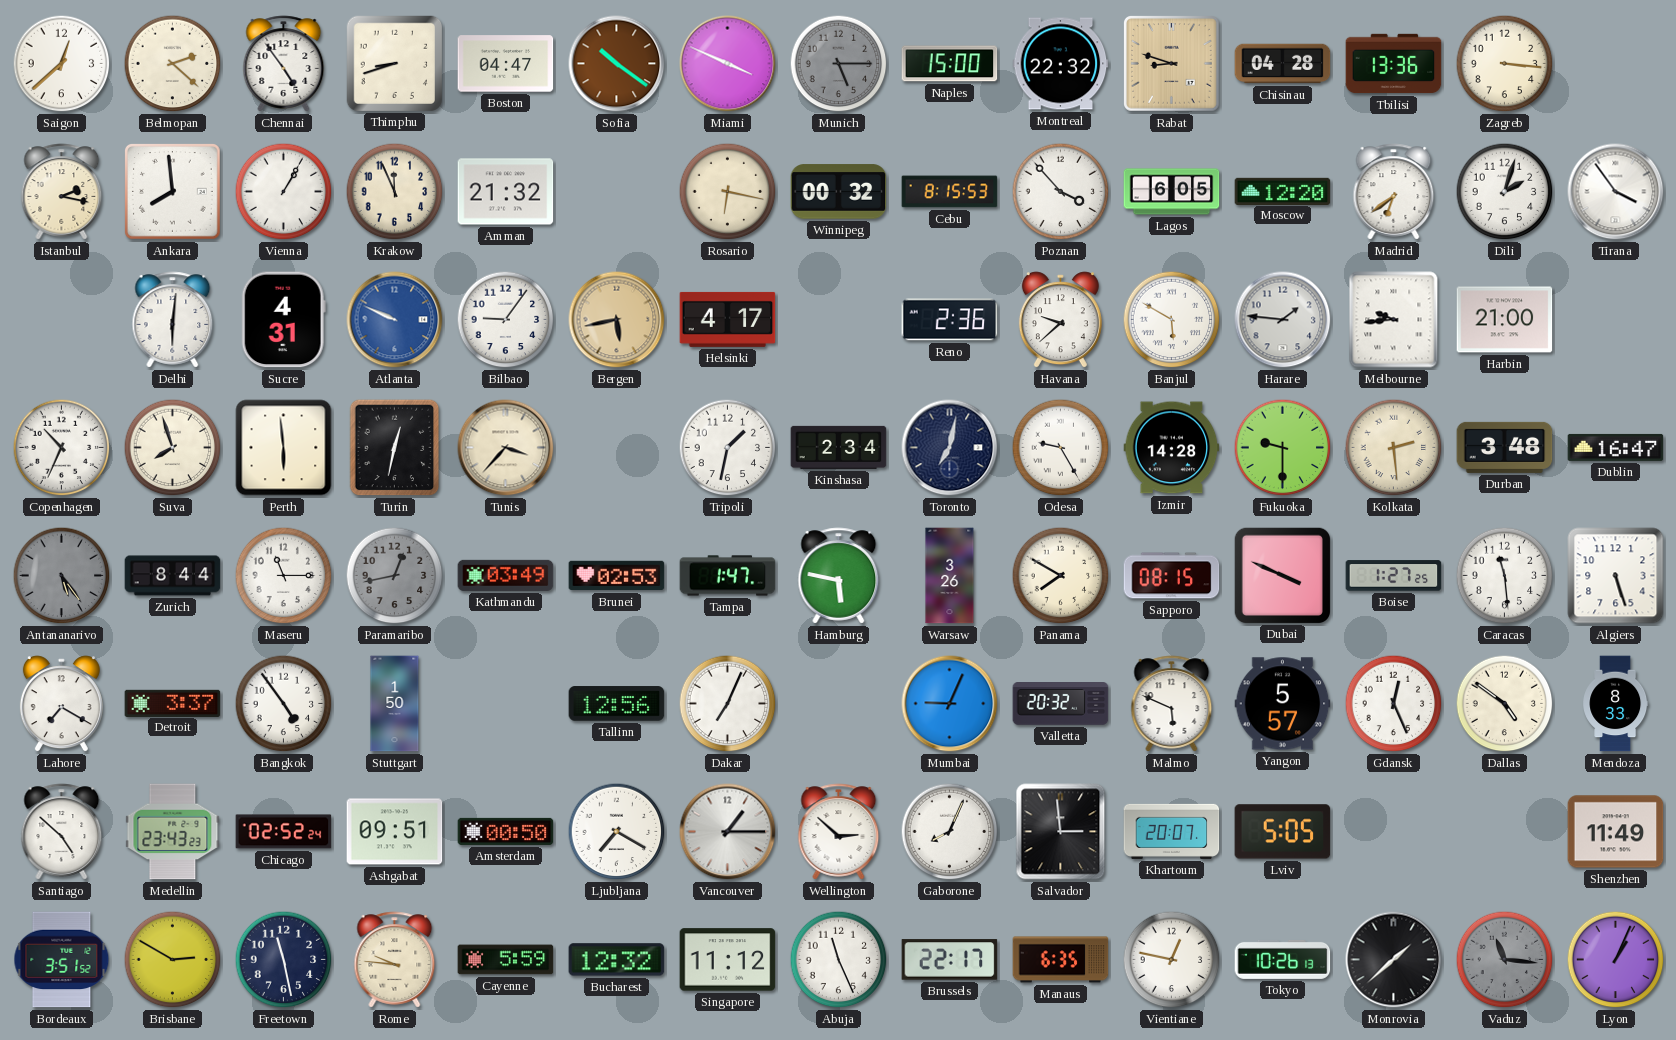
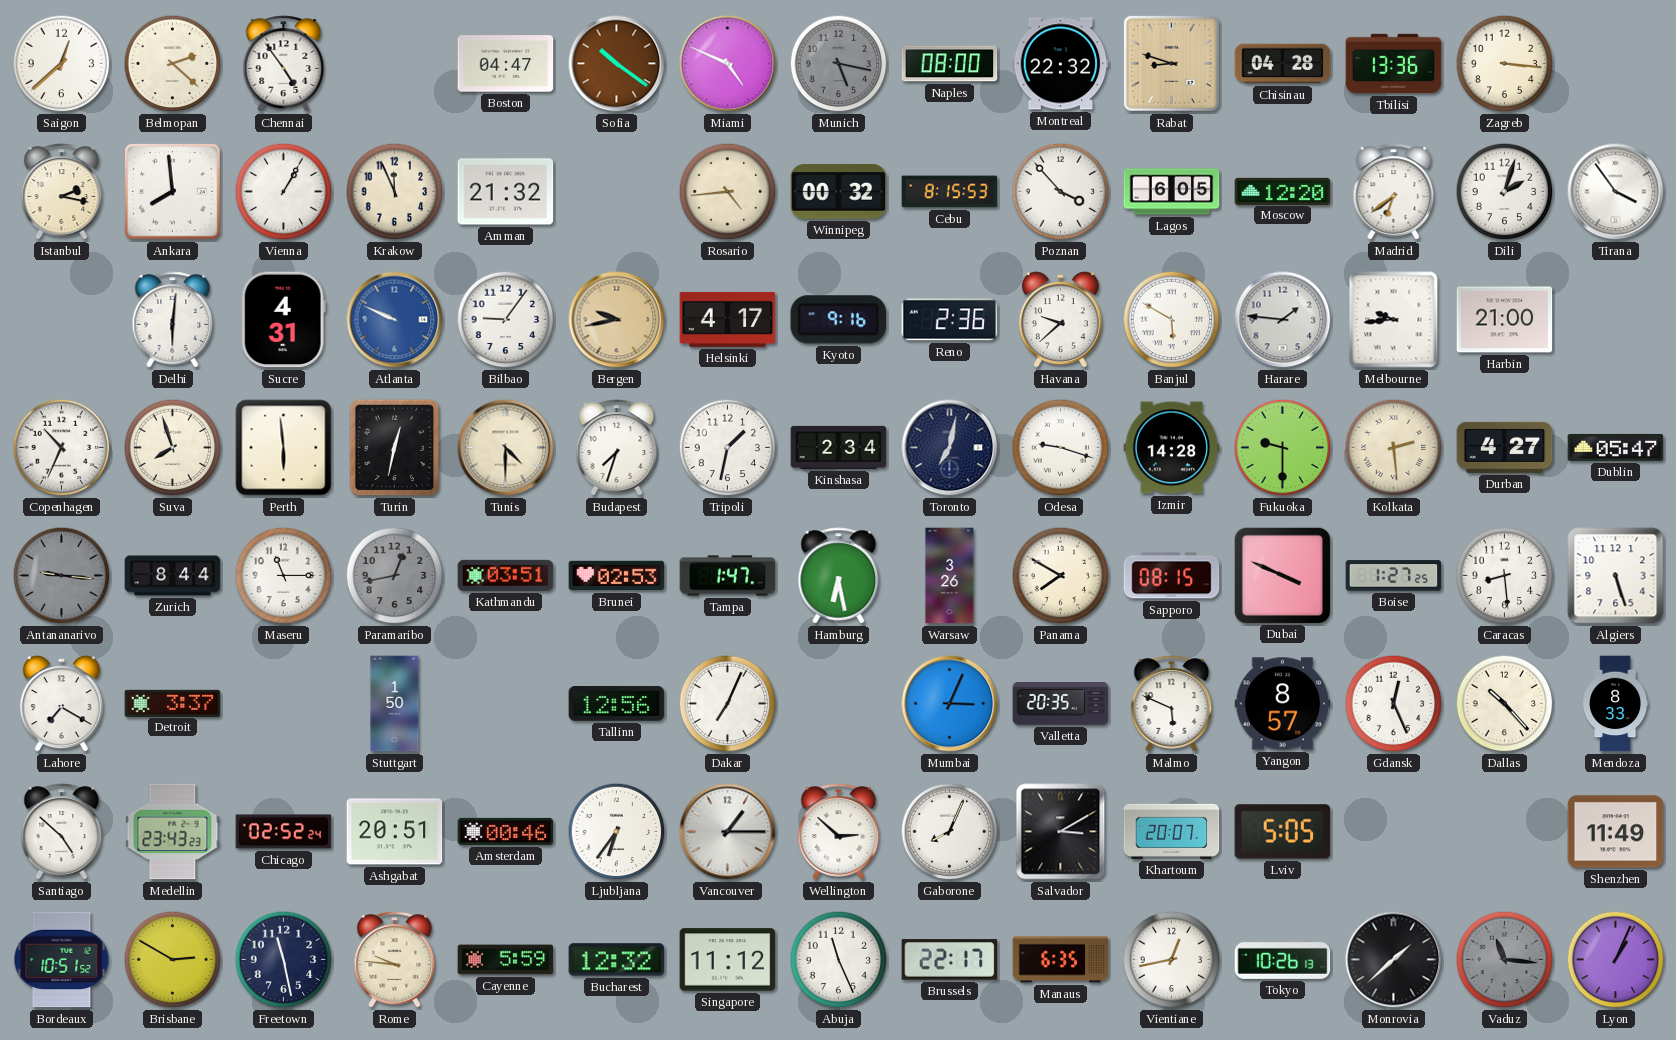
Thimphu: 8:42 -> none (394, 63)
Miami: 3:49 -> 4:49 (728, 64)
Munich: 5:15 -> 5:17 (839, 64)
Naples: 15:00 -> 08:00 (950, 64)
Rosario: 6:17 -> 4:44 (728, 192)
Bergen: 5:43 -> 9:43 (617, 320)
Kyoto: none -> 9:16 (839, 320)
Tunis: 3:37 -> 4:30 (506, 448)
Budapest: none -> 7:33 (617, 448)
Odesa: 9:25 -> 9:18 (1061, 448)
Durban: 3:48 -> 4:27 (1505, 447)
Dublin: 16:47 -> 05:47 (1616, 447)
Antananarivo: 5:24 -> 9:16 (62, 576)
Kathmandu: 03:49 -> 03:51 (506, 575)
Hamburg: 5:47 -> 6:28 (839, 576)
Caracas: 11:29 -> 8:29 (1505, 576)
Bangkok: 4:54 -> none (284, 704)
Mumbai: 9:04 -> 3:04 (950, 704)
Valletta: 20:32 -> 20:35 (1061, 704)
Yangon: 5:57 -> 8:57 (1283, 704)
Dallas: 4:51 -> 10:23 (1505, 704)
Ashgabat: 09:51 -> 20:51 (395, 832)
Amsterdam: 00:50 -> 00:46 (506, 831)
Ljubljana: 7:20 -> 6:36 (617, 832)
Salvador: 2:59 -> 3:10 (1061, 832)
Bordeaux: 3:51 -> 10:51 (62, 960)
Vientiane: 12:47 -> 12:43 (1172, 960)
